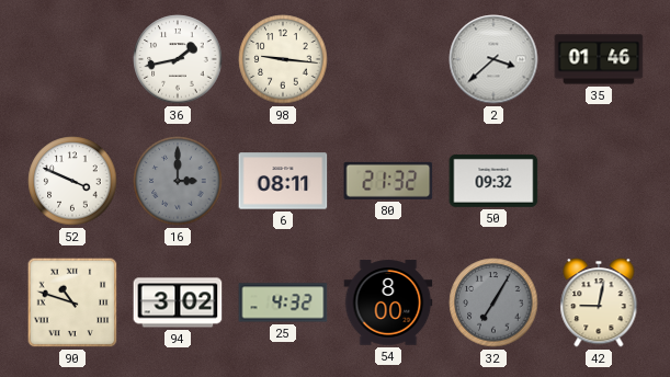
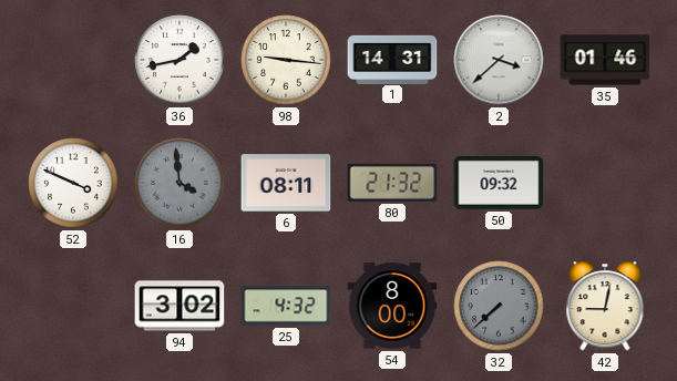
1: none -> 14:31 (392, 59)
16: 3:00 -> 3:59 (179, 183)
90: 10:48 -> none (72, 302)
32: 7:05 -> 7:38 (499, 306)
